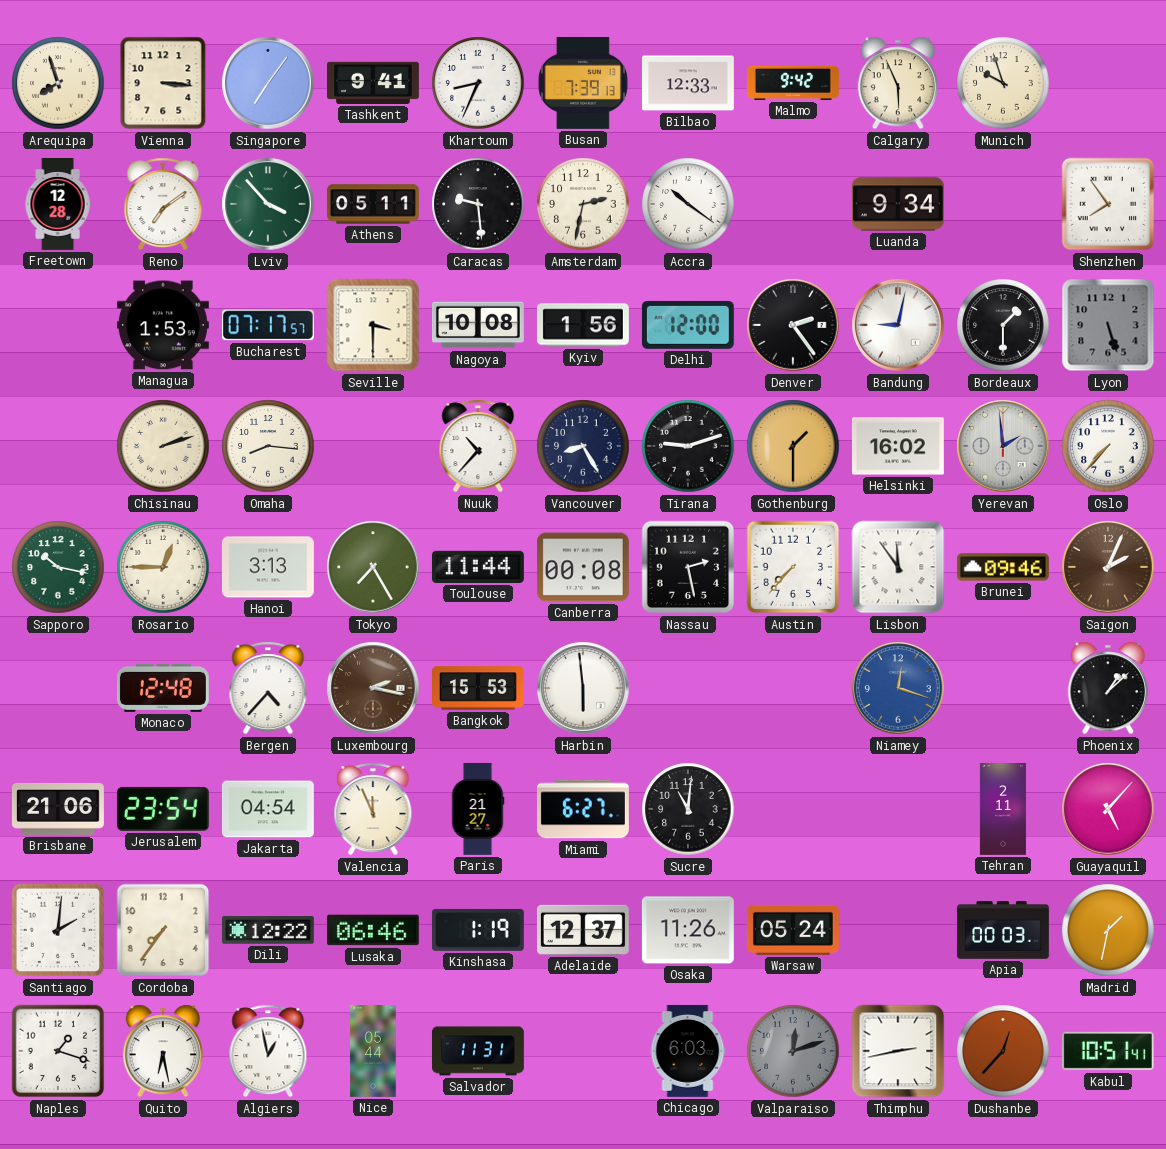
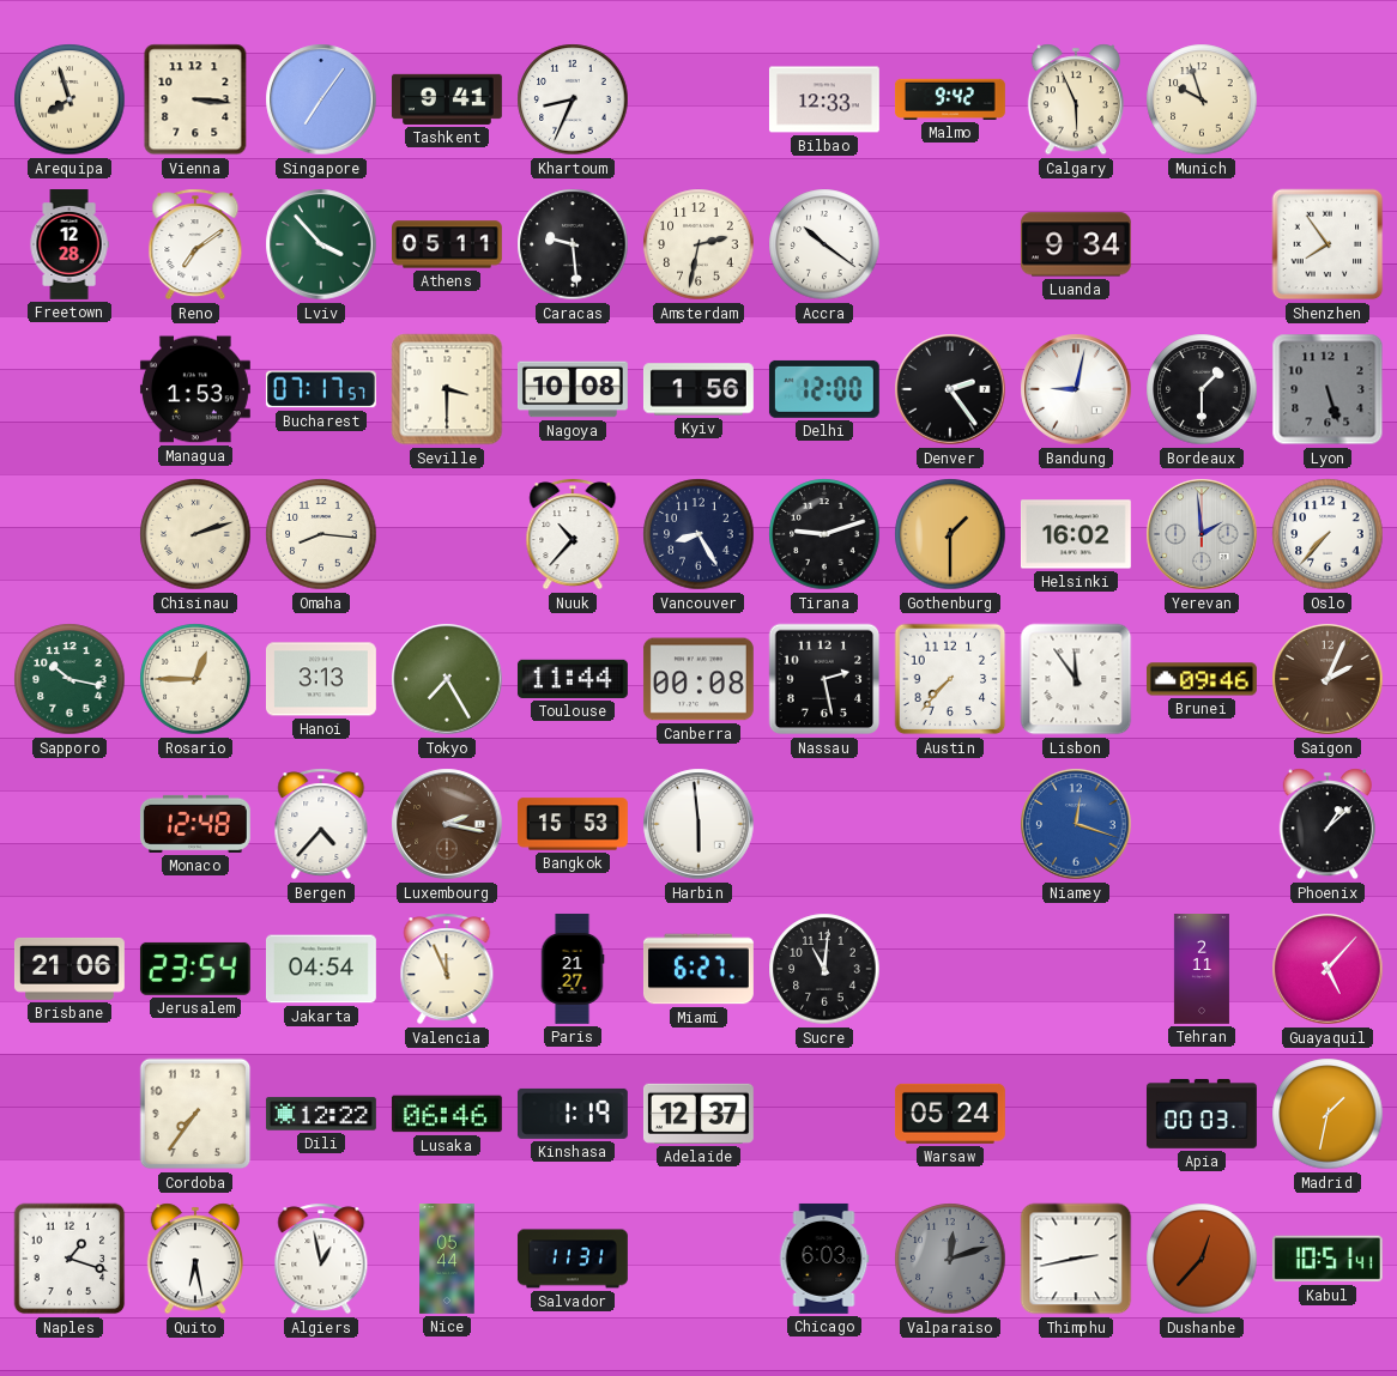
Busan: 7:39 -> none (583, 83)
Santiago: 2:01 -> none (58, 930)
Osaka: 11:26 -> none (688, 930)
